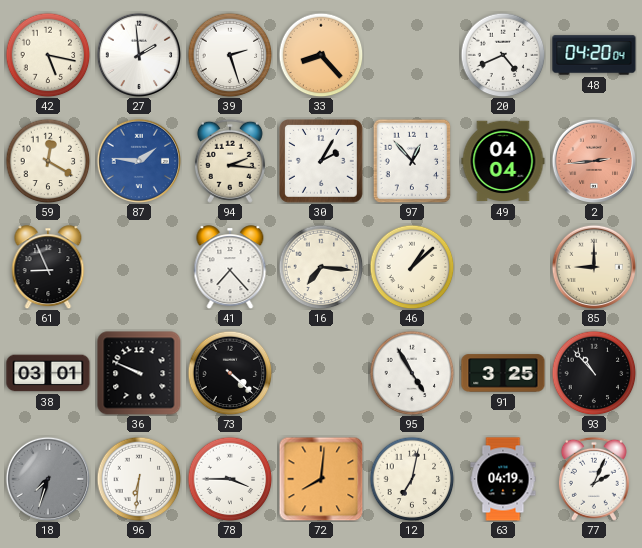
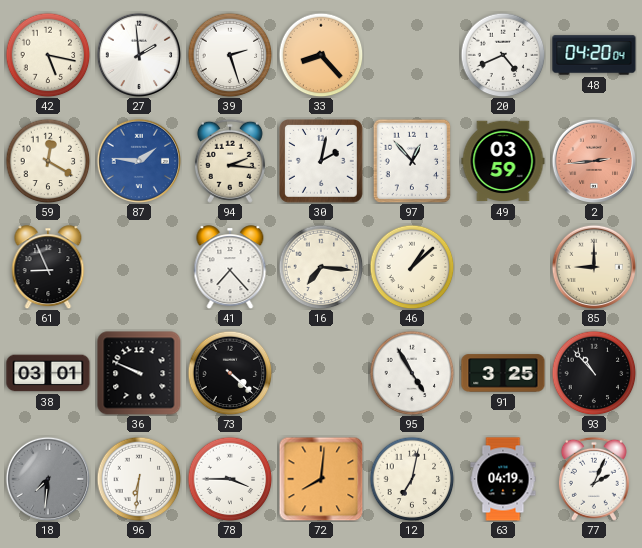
30: 2:05 -> 2:02 (322, 162)
49: 04:04 -> 03:59 (503, 161)
18: 7:33 -> 7:31 (47, 478)
